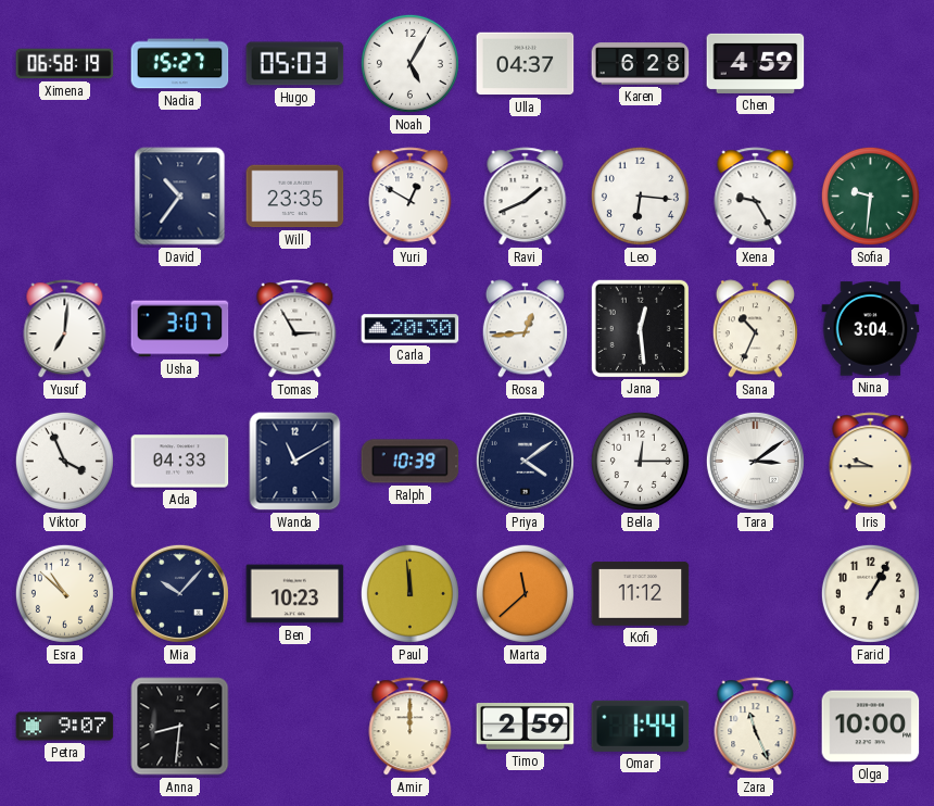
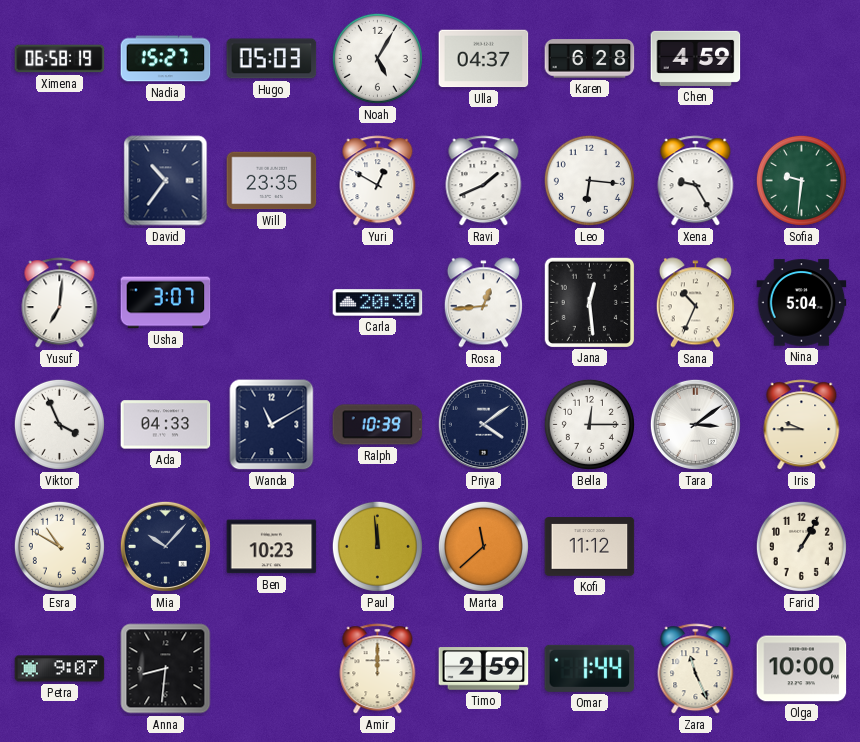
Tomas: 2:55 -> none (295, 329)
Nina: 3:04 -> 5:04 (802, 303)
Esra: 10:52 -> 10:50 (59, 546)
